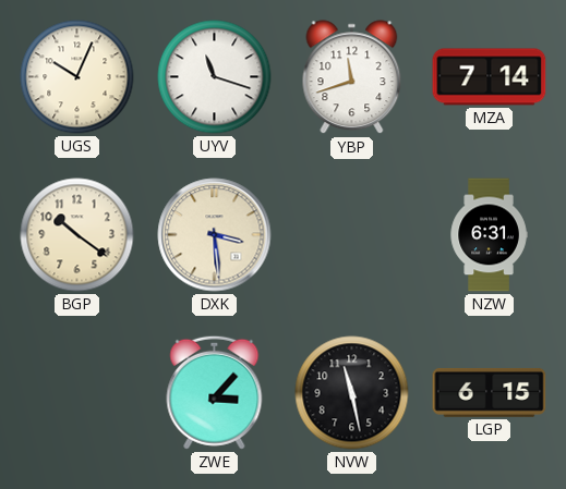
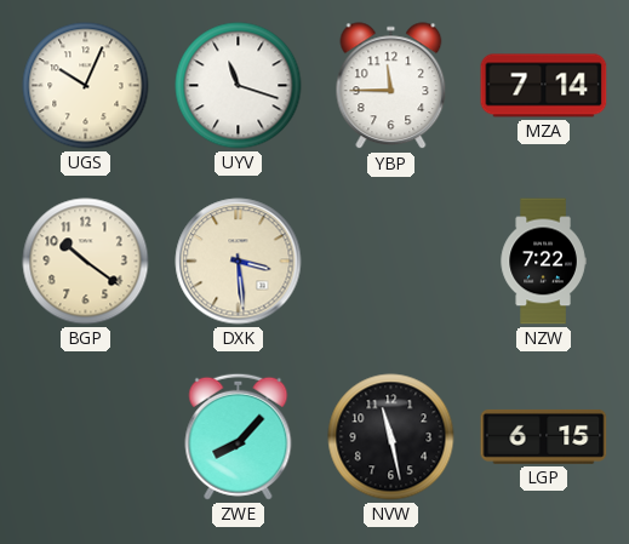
YBP: 11:42 -> 11:45 (391, 86)
NZW: 6:31 -> 7:22 (543, 262)
ZWE: 3:07 -> 8:07 (239, 436)
